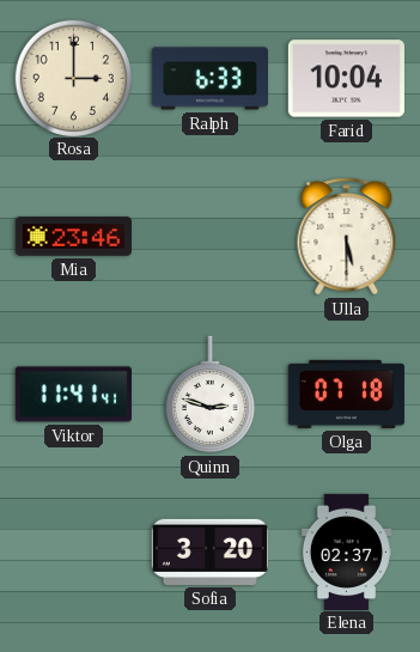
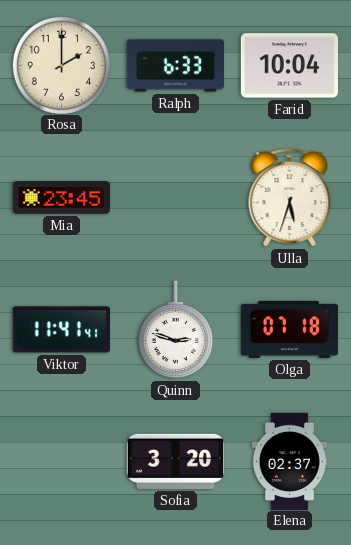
Rosa: 3:00 -> 2:00 (61, 65)
Mia: 23:46 -> 23:45 (61, 198)
Ulla: 5:30 -> 5:33 (290, 198)
